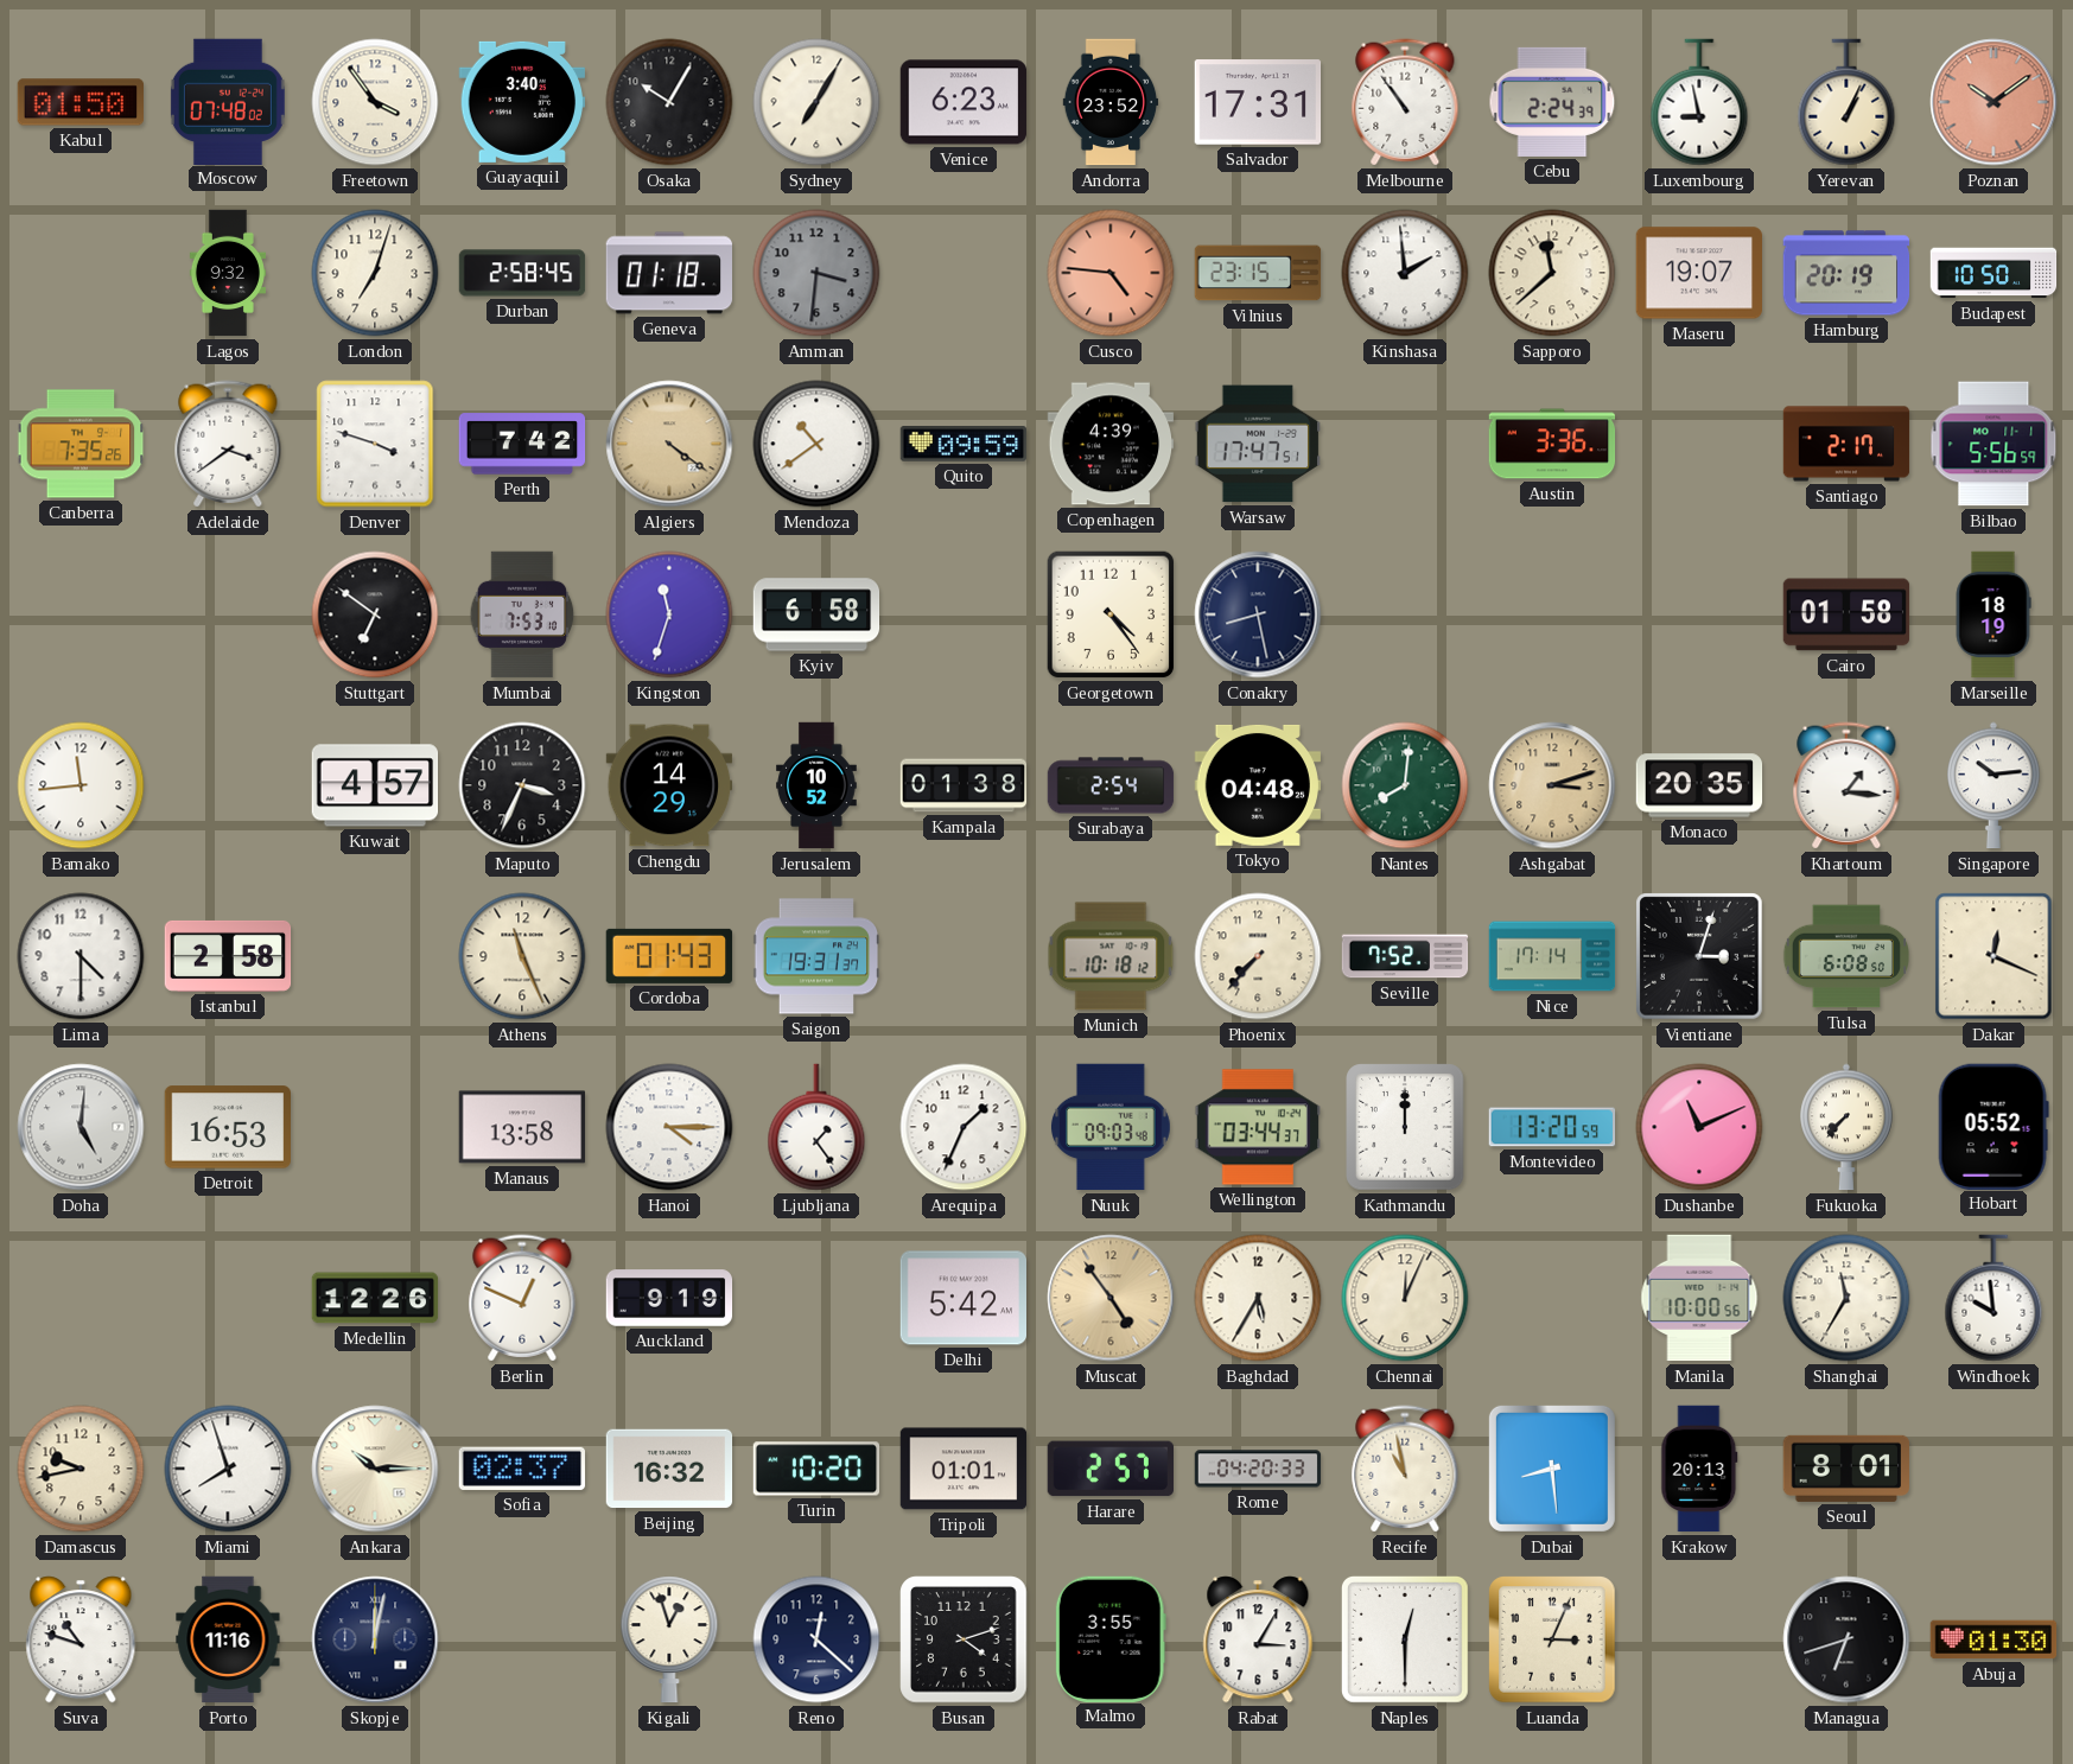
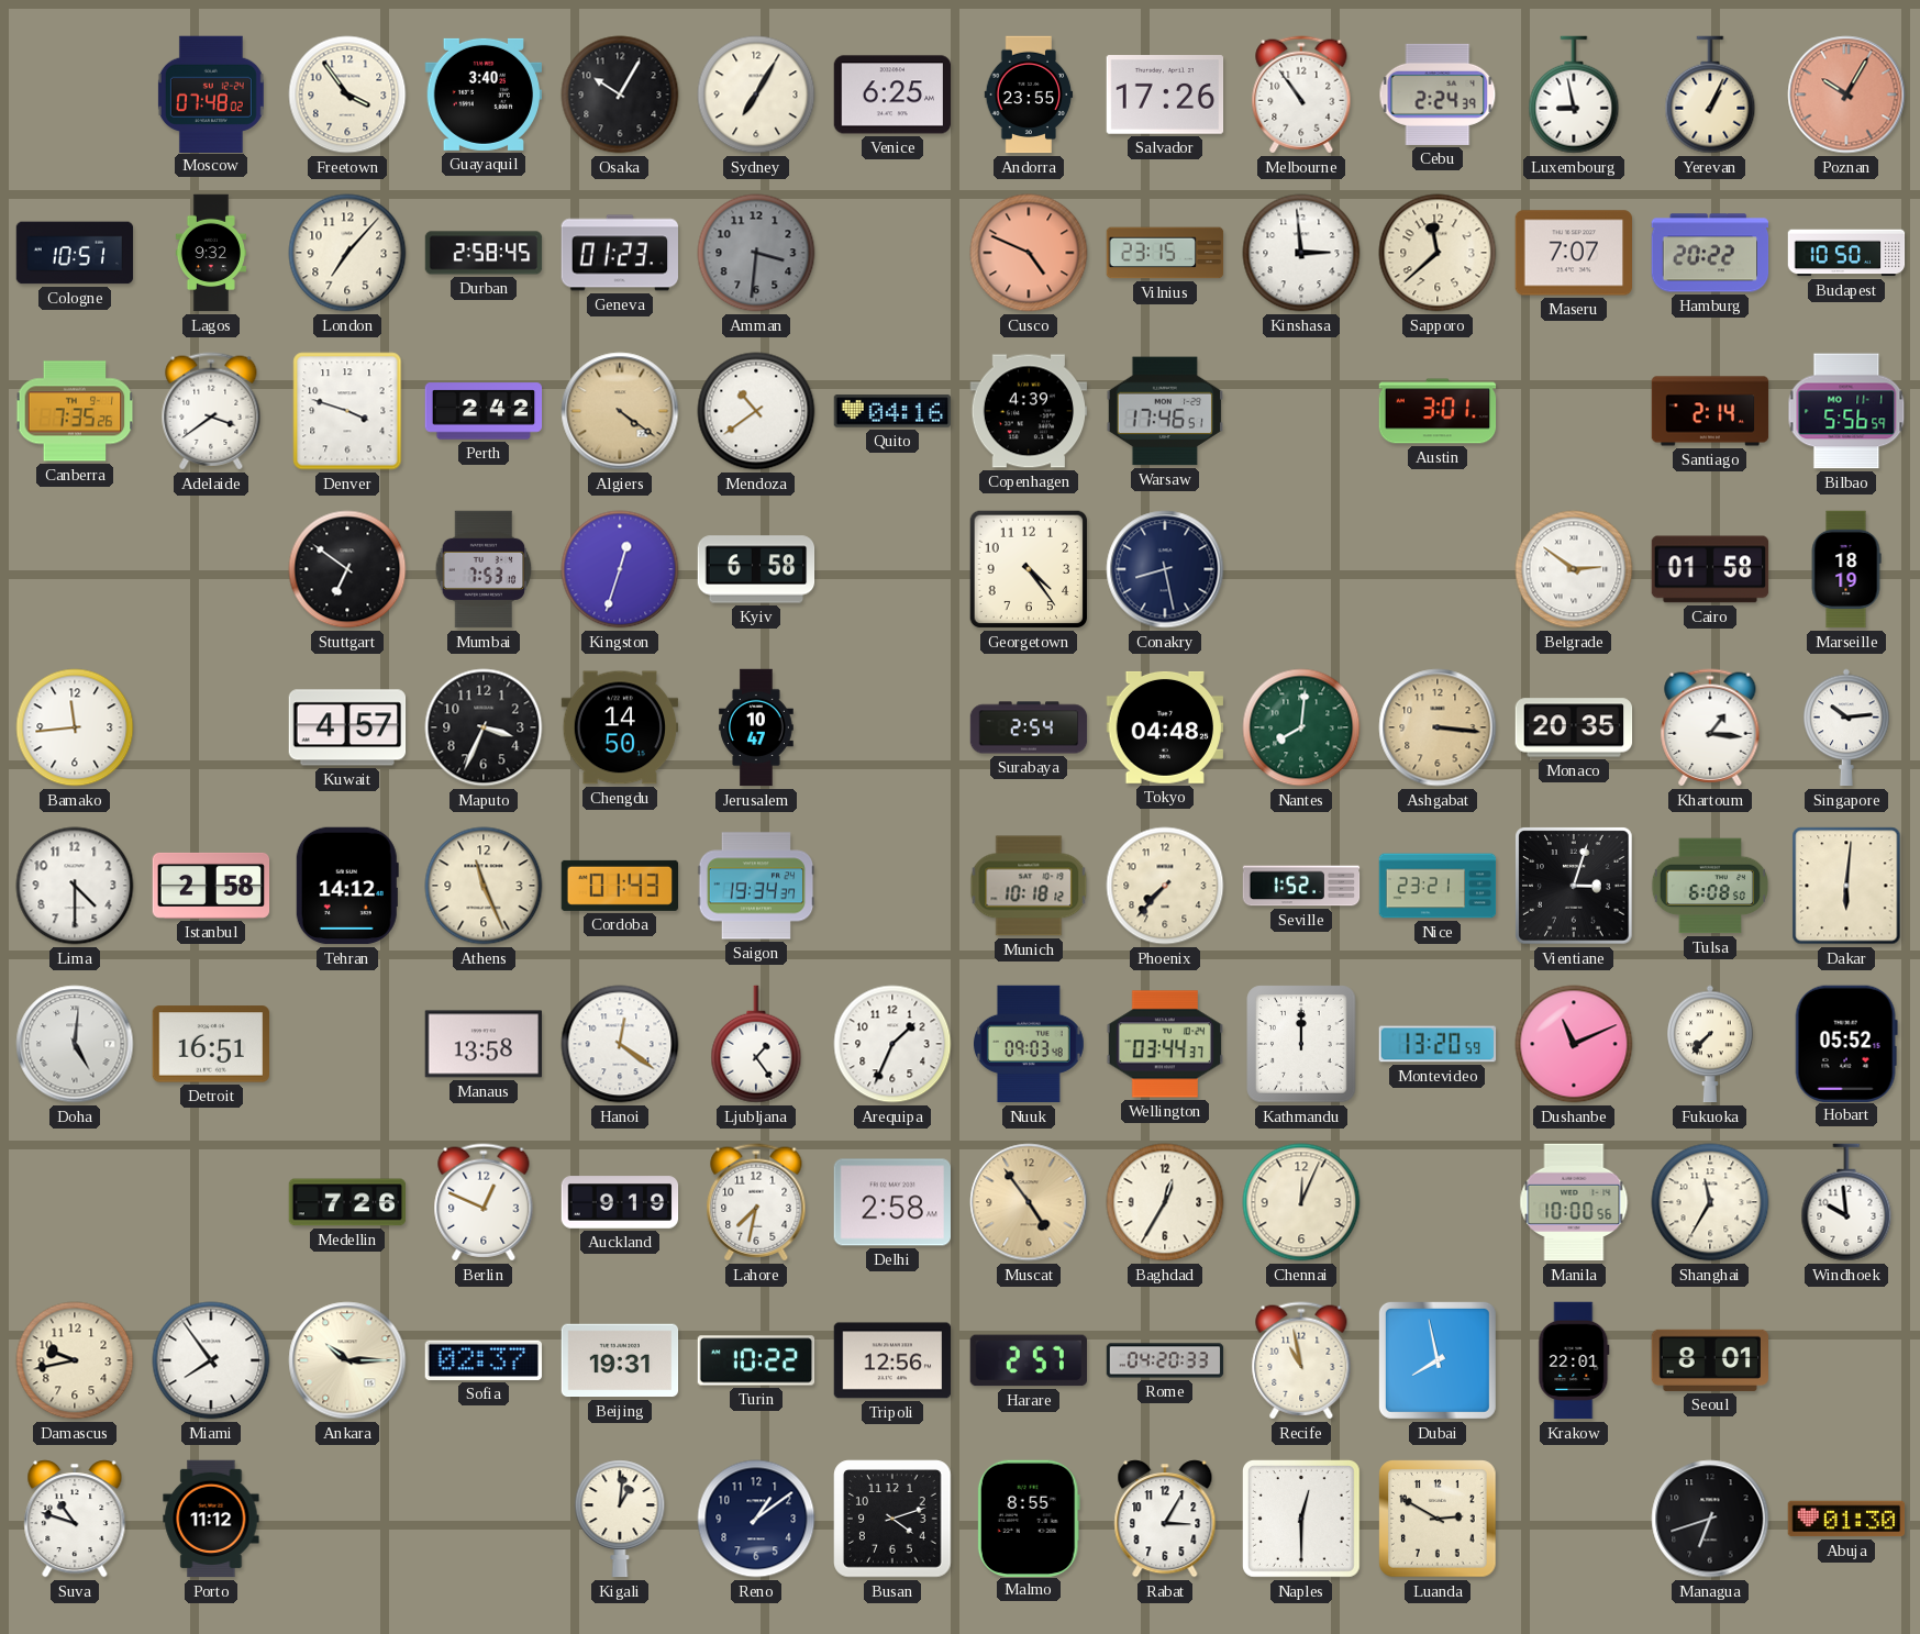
Kabul: 01:50 -> none (81, 102)
Venice: 6:23 -> 6:25 (892, 95)
Andorra: 23:52 -> 23:55 (1029, 95)
Salvador: 17:31 -> 17:26 (1165, 95)
Poznan: 10:09 -> 10:05 (1846, 95)
Cologne: none -> 10:51 (75, 253)
London: 7:03 -> 7:07 (347, 253)
Geneva: 01:18 -> 01:23 (620, 253)
Cusco: 4:46 -> 4:49 (1029, 253)
Kinshasa: 1:59 -> 2:59 (1301, 253)
Maseru: 19:07 -> 7:07 (1574, 253)
Hamburg: 20:19 -> 20:22 (1710, 253)
Perth: 7:42 -> 2:42 (484, 411)
Quito: 09:59 -> 04:16 (892, 411)
Warsaw: 17:47 -> 17:46 (1164, 411)
Austin: 3:36 -> 3:01 (1438, 411)
Santiago: 2:17 -> 2:14 (1710, 411)
Kingston: 11:33 -> 12:33 (620, 569)
Belgrade: none -> 2:51 (1574, 569)
Chengdu: 14:29 -> 14:50 (620, 727)
Jerusalem: 10:52 -> 10:47 (756, 727)
Kampala: 01:38 -> none (964, 785)
Ashgabat: 3:12 -> 3:16 (1438, 727)
Tehran: none -> 14:12 (347, 886)
Saigon: 19:31 -> 19:34 (756, 886)
Seville: 7:52 -> 1:52 (1301, 886)
Nice: 17:14 -> 23:21 (1438, 886)
Dakar: 12:19 -> 6:01 (1846, 886)
Detroit: 16:53 -> 16:51 (210, 1044)
Hanoi: 4:15 -> 12:21 (620, 1044)
Medellin: 12:26 -> 7:26 (347, 1202)
Lahore: none -> 7:32 (756, 1202)
Delhi: 5:42 -> 2:58 (892, 1202)
Baghdad: 5:35 -> 12:35 (1165, 1202)
Miami: 7:57 -> 7:54 (211, 1360)
Beijing: 16:32 -> 19:31 (620, 1360)
Turin: 10:20 -> 10:22 (756, 1360)
Tripoli: 01:01 -> 12:56 (892, 1360)
Dubai: 8:29 -> 7:58 (1438, 1360)
Krakow: 20:13 -> 22:01 (1574, 1360)
Porto: 11:16 -> 11:12 (211, 1519)
Skopje: 12:02 -> none (375, 1639)
Kigali: 12:57 -> 1:01 (620, 1519)
Reno: 12:22 -> 1:09 (756, 1519)
Malmo: 3:55 -> 8:55 (1029, 1518)
Luanda: 3:04 -> 2:50 (1438, 1519)
